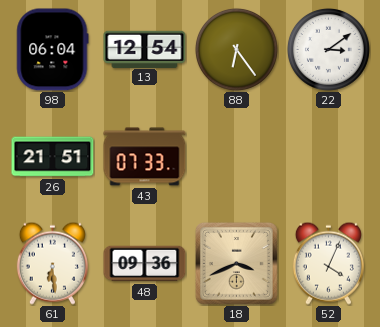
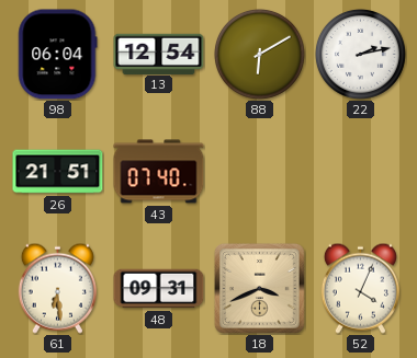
88: 6:24 -> 6:10 (259, 54)
22: 3:09 -> 2:13 (360, 54)
43: 07:33 -> 07:40 (159, 172)
48: 09:36 -> 09:31 (159, 289)
